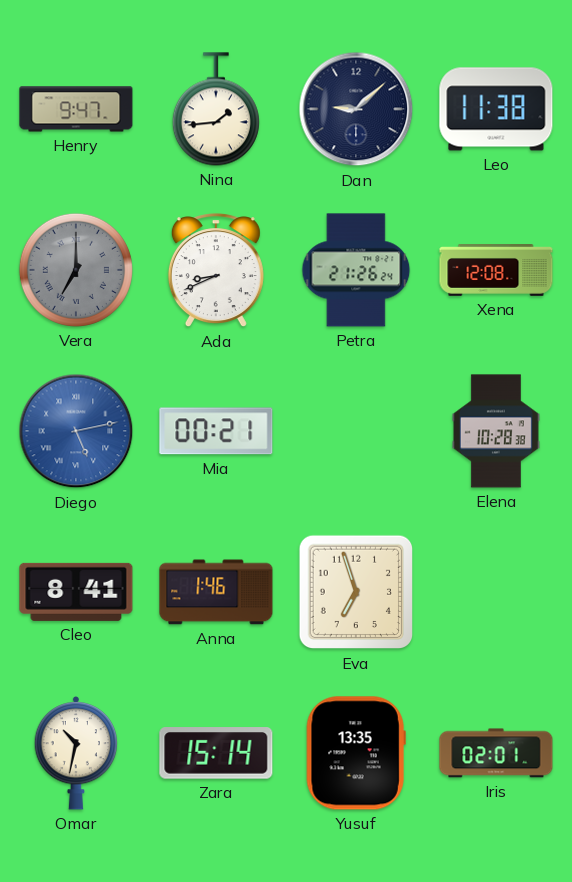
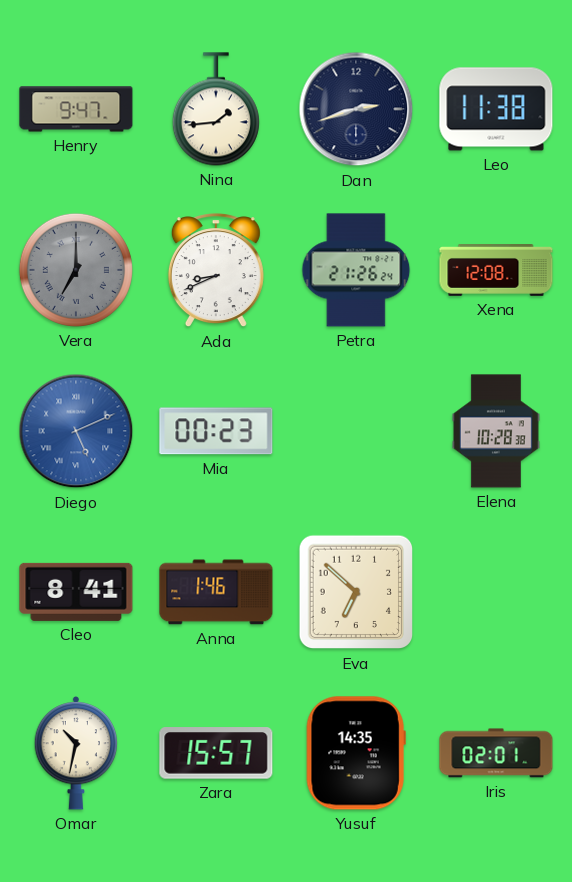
Dan: 9:08 -> 2:42 (356, 109)
Diego: 5:13 -> 5:11 (76, 431)
Mia: 00:21 -> 00:23 (216, 431)
Eva: 6:57 -> 6:52 (356, 592)
Zara: 15:14 -> 15:57 (216, 753)
Yusuf: 13:35 -> 14:35 (356, 753)
